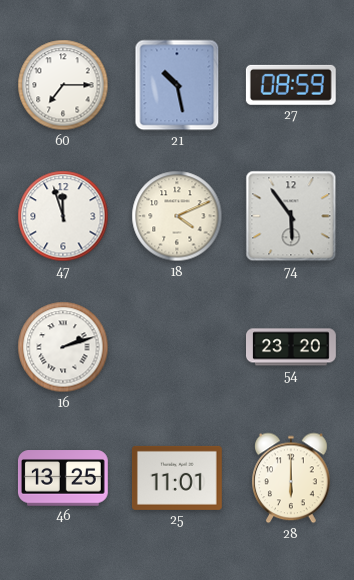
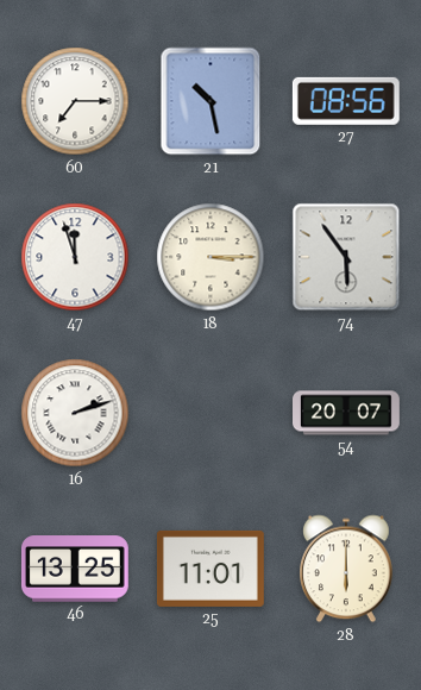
27: 08:59 -> 08:56 (346, 101)
18: 4:11 -> 3:15 (211, 257)
54: 23:20 -> 20:07 (347, 413)
